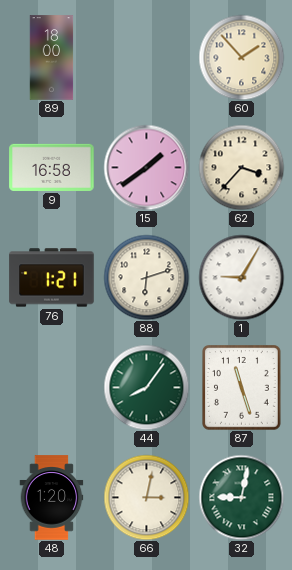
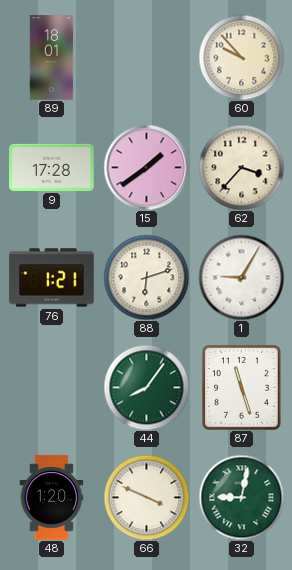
89: 18:00 -> 18:01 (52, 58)
60: 1:53 -> 9:53 (241, 57)
9: 16:58 -> 17:28 (52, 167)
66: 3:02 -> 3:49 (146, 497)
